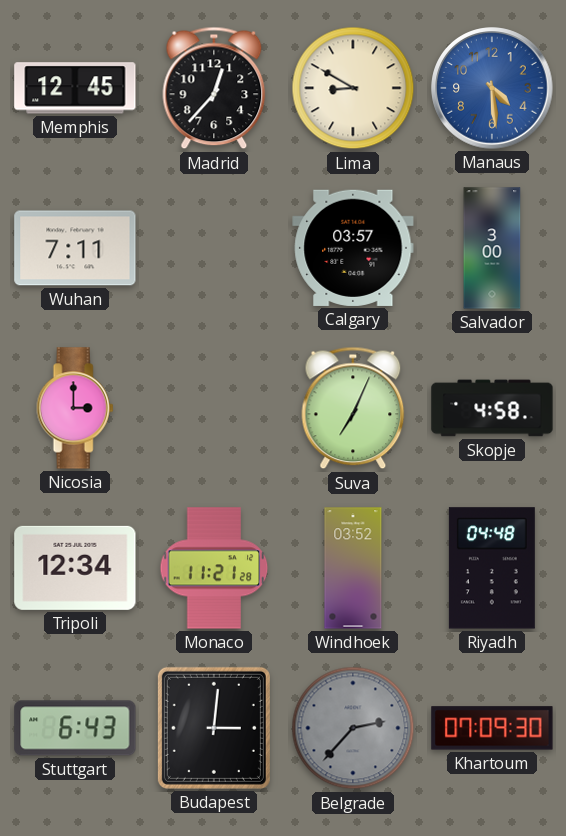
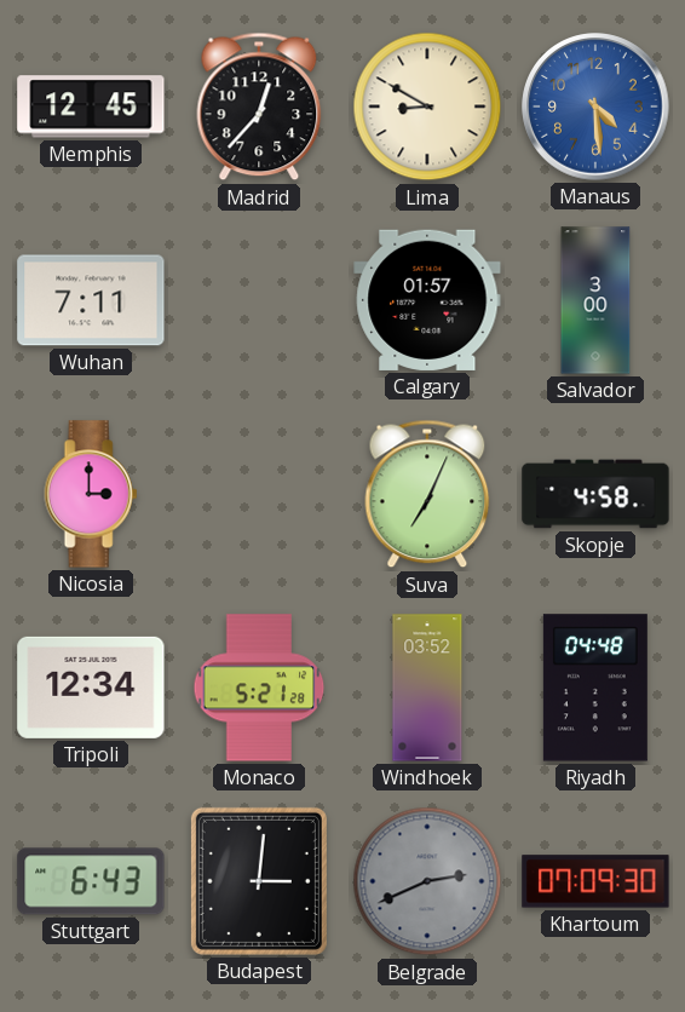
Calgary: 03:57 -> 01:57 (427, 300)
Monaco: 11:21 -> 5:21 (259, 688)
Belgrade: 2:37 -> 2:41 (427, 881)
